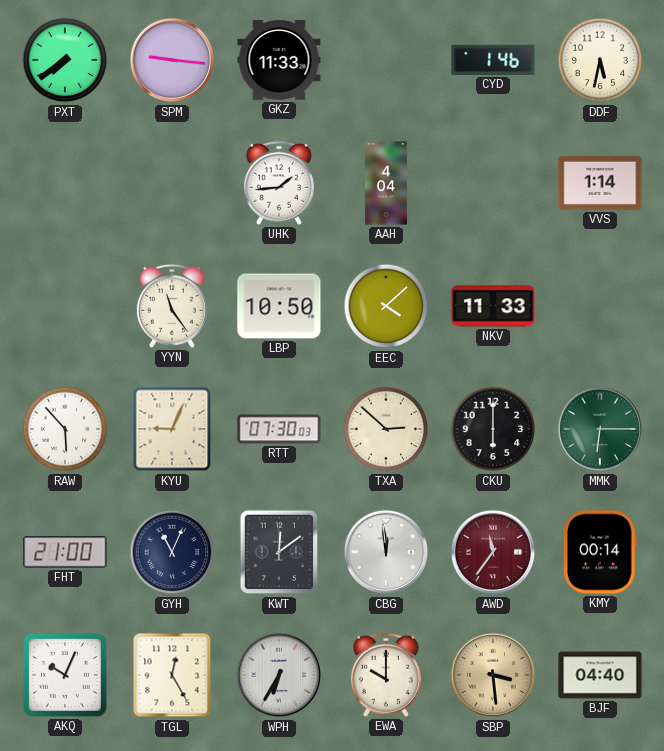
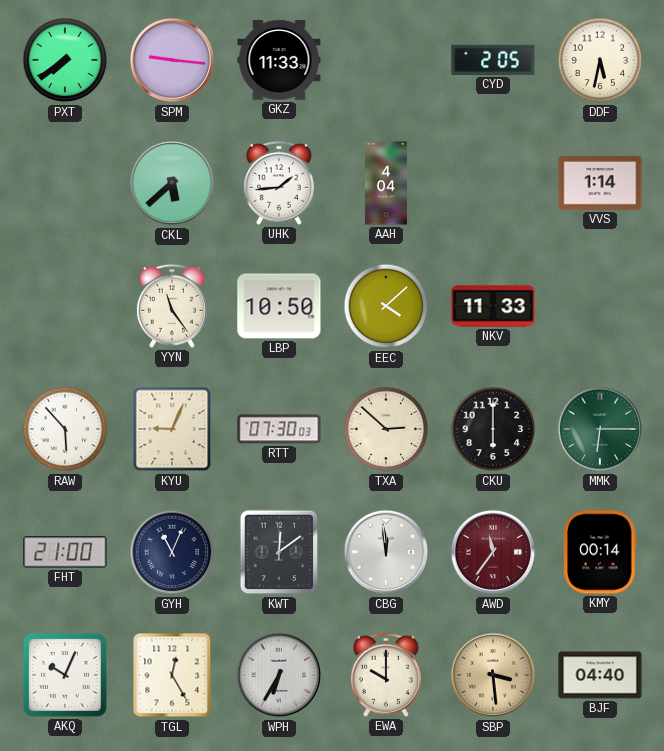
CYD: 1:46 -> 2:05 (493, 60)
CKL: none -> 5:38 (172, 183)
